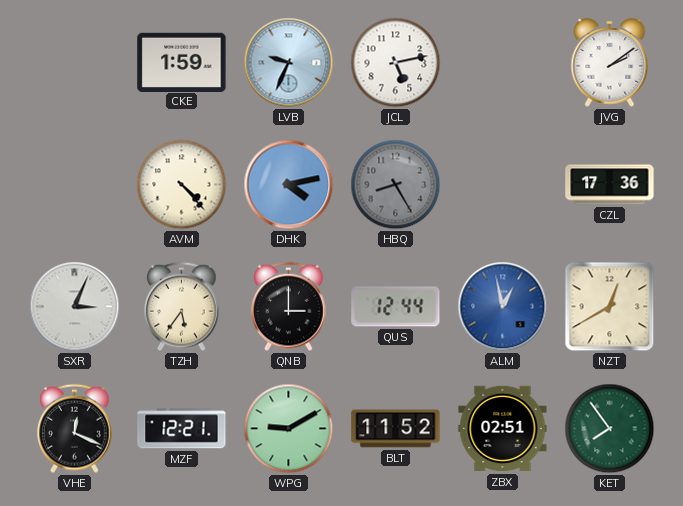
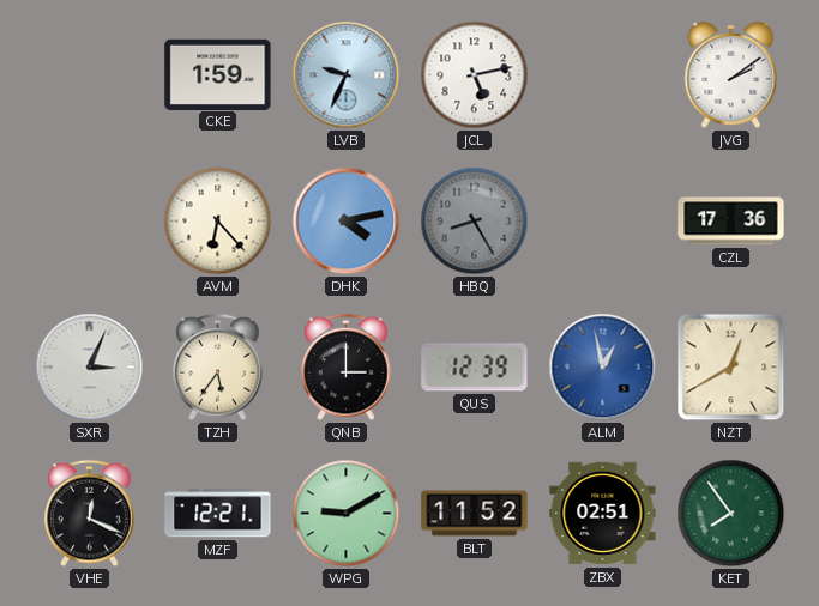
AVM: 4:23 -> 6:23 (218, 222)
QUS: 12:44 -> 12:39 (475, 368)
